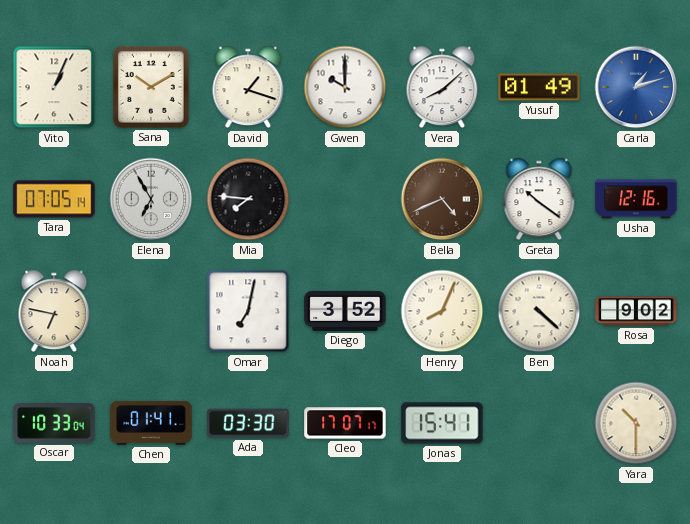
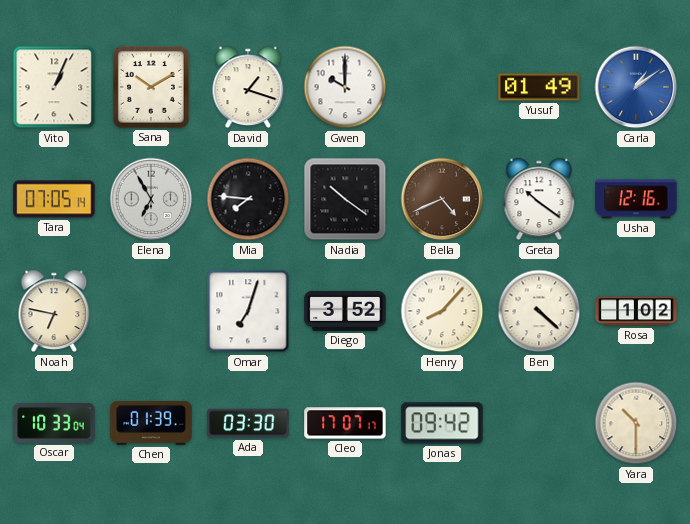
Vera: 8:08 -> none (442, 87)
Carla: 1:12 -> 1:09 (636, 87)
Nadia: none -> 10:21 (345, 199)
Omar: 7:02 -> 7:03 (248, 311)
Henry: 8:04 -> 8:07 (442, 311)
Rosa: 9:02 -> 1:02 (636, 311)
Chen: 01:41 -> 01:39 (151, 423)
Jonas: 15:41 -> 09:42 (442, 423)
